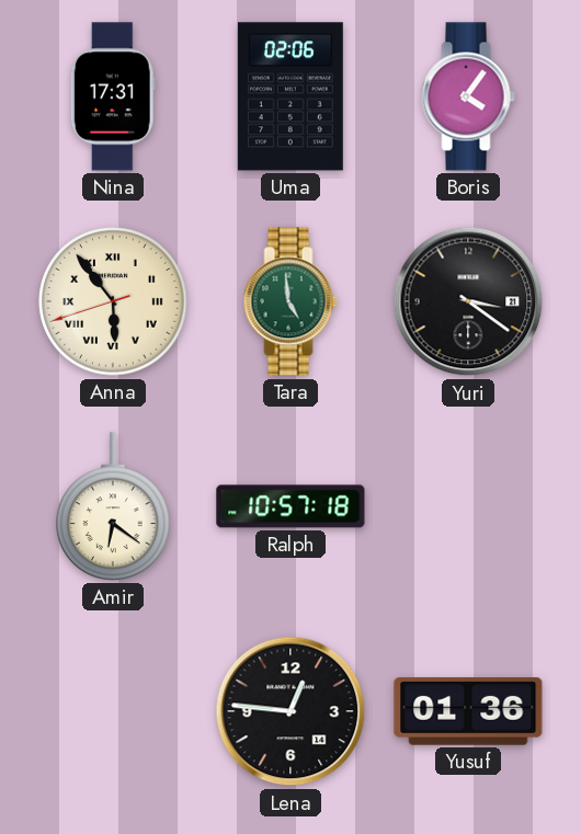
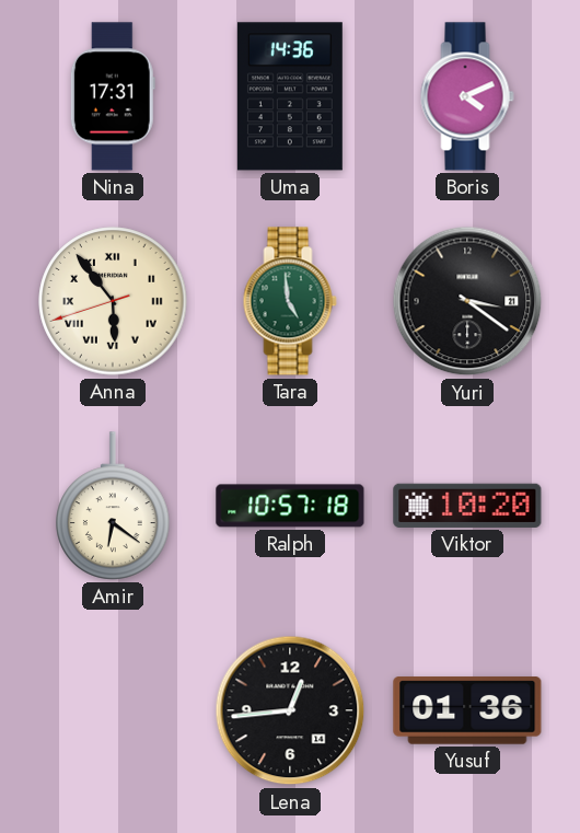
Uma: 02:06 -> 14:36 (290, 96)
Boris: 4:06 -> 4:11 (467, 96)
Viktor: none -> 10:20 (467, 506)
Lena: 12:46 -> 12:44 (290, 710)
